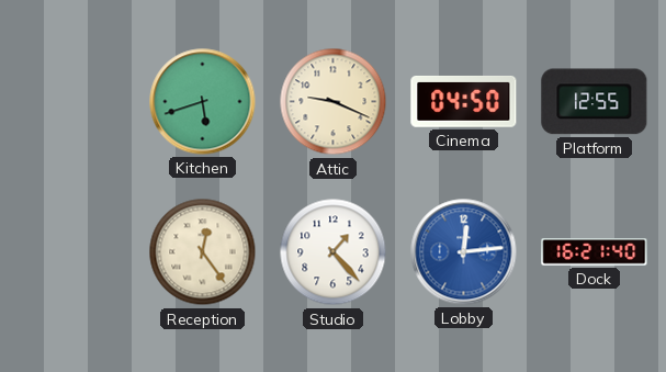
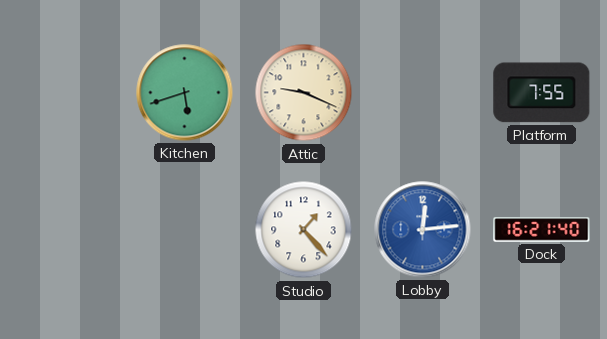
Cinema: 04:50 -> none (464, 101)
Platform: 12:55 -> 7:55 (542, 93)
Reception: 12:24 -> none (203, 252)
